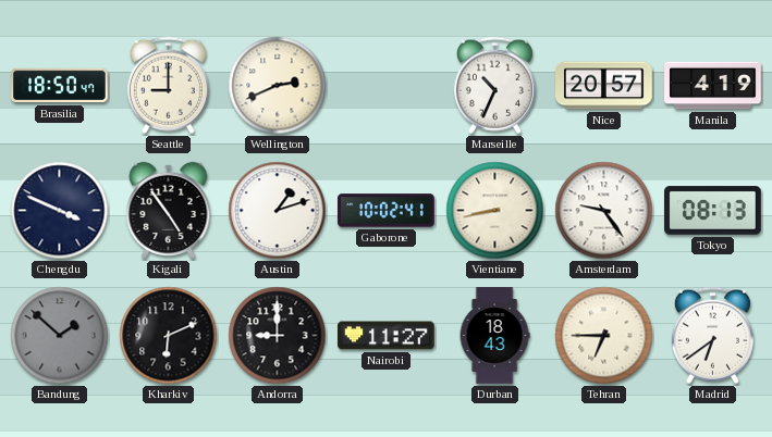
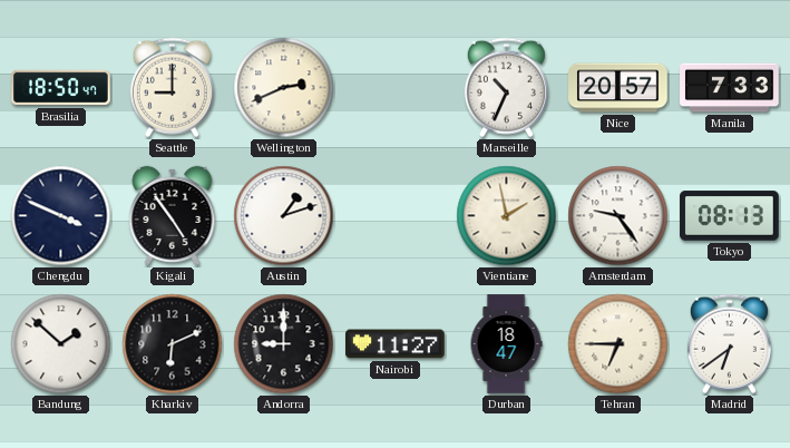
Manila: 4:19 -> 7:33 (730, 88)
Gaborone: 10:02 -> none (387, 211)
Vientiane: 8:43 -> 1:58 (507, 216)
Bandung dial: grey -> white (61, 344)
Durban: 18:43 -> 18:47 (506, 344)
